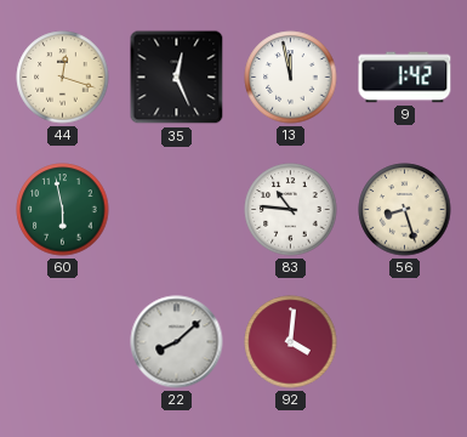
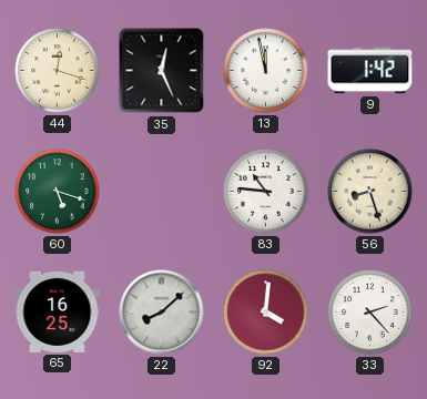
60: 5:58 -> 5:18 (58, 192)
65: none -> 16:25 (58, 311)
33: none -> 2:23 (370, 313)
